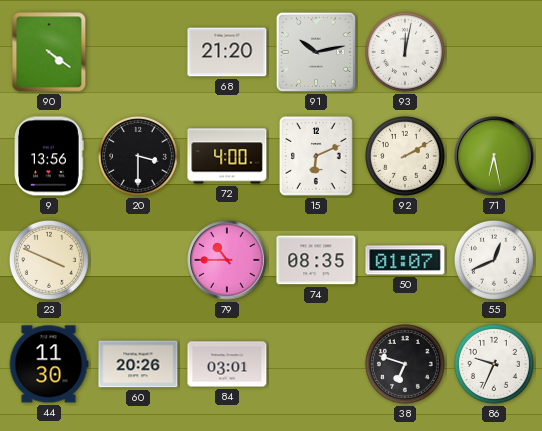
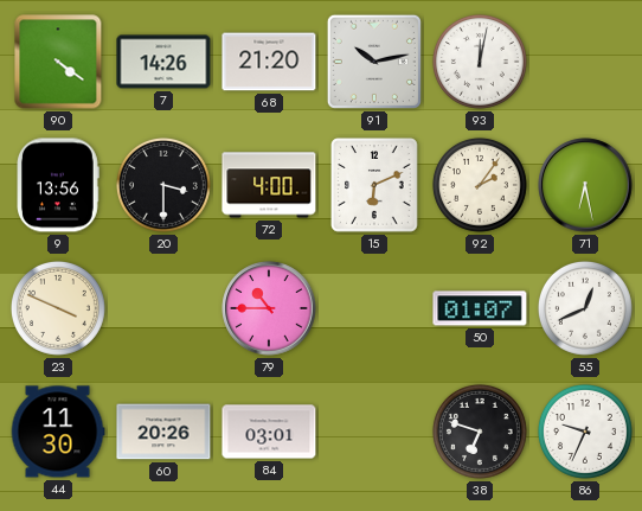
7: none -> 14:26 (163, 62)
92: 2:10 -> 2:06 (480, 185)
74: 08:35 -> none (316, 260)
